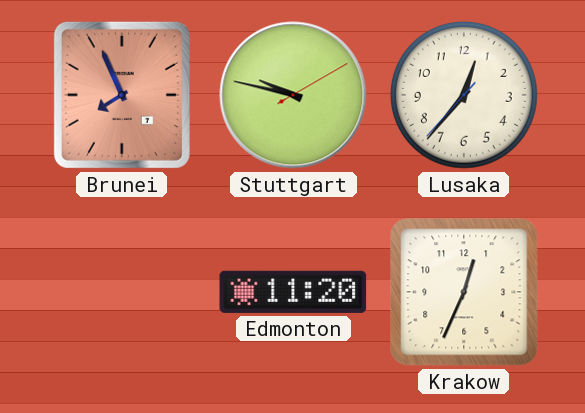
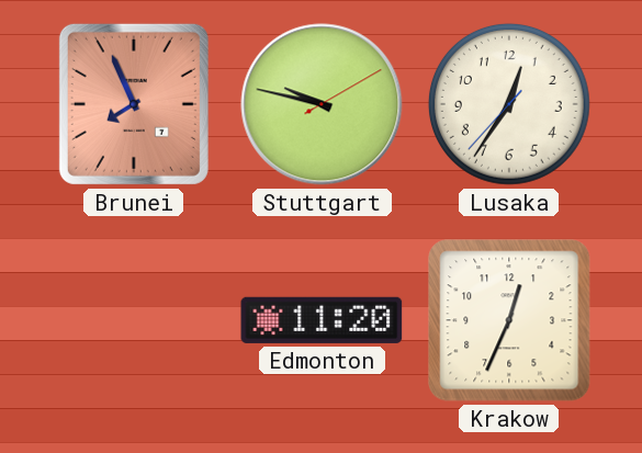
Lusaka: 12:36 -> 12:35 (509, 104)
